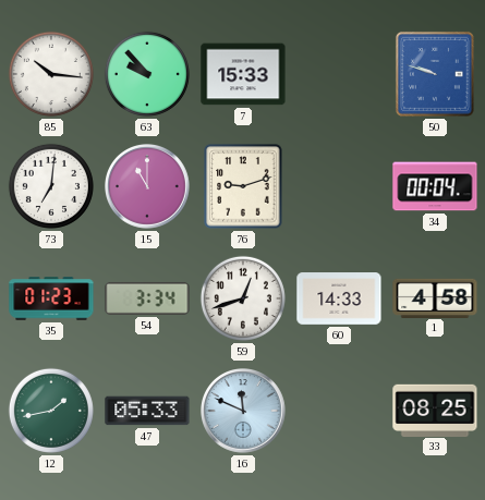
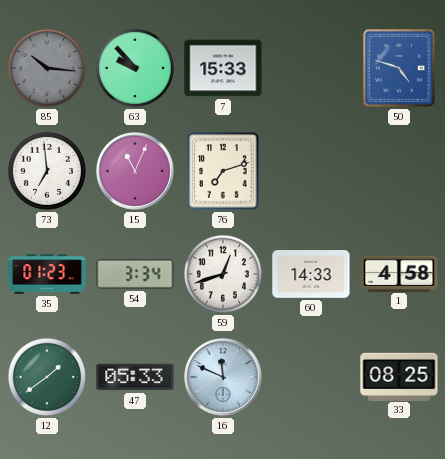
85 dial: white -> grey (47, 68)
50: 9:48 -> 4:48 (399, 68)
73: 7:01 -> 6:59 (47, 171)
15: 11:00 -> 11:04 (136, 172)
76: 9:12 -> 7:12 (223, 171)
34: 00:04 -> none (435, 186)
12: 1:43 -> 1:39 (47, 377)
